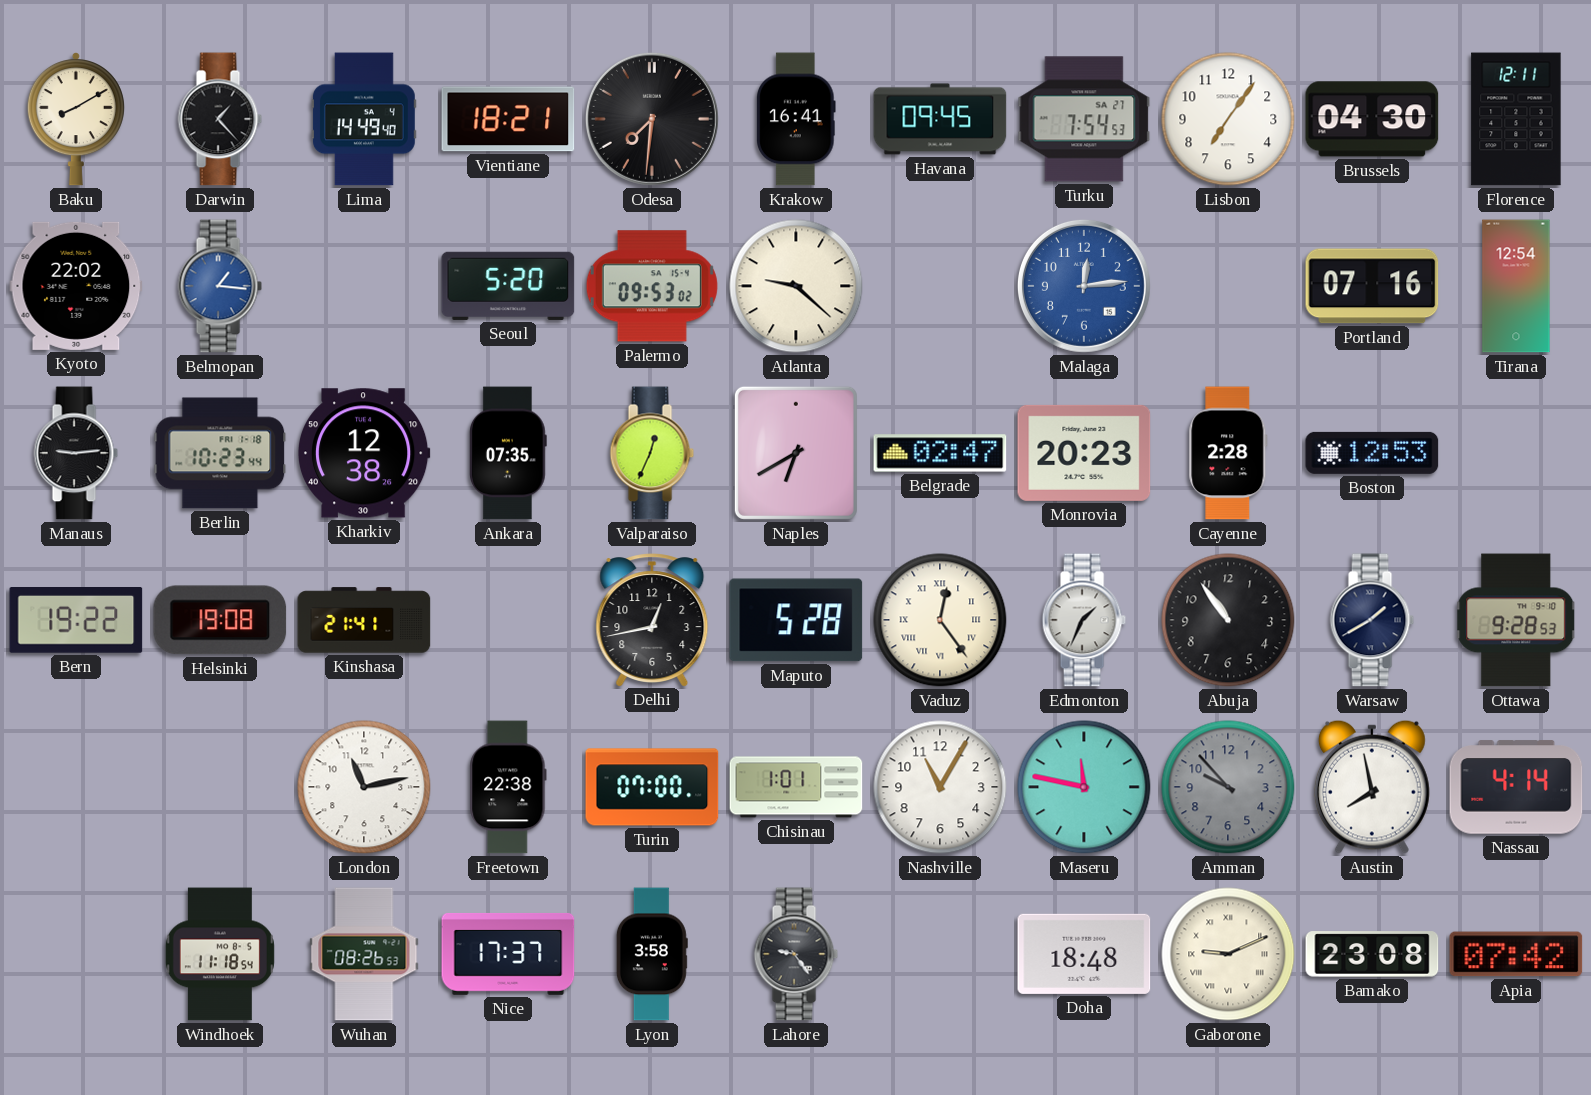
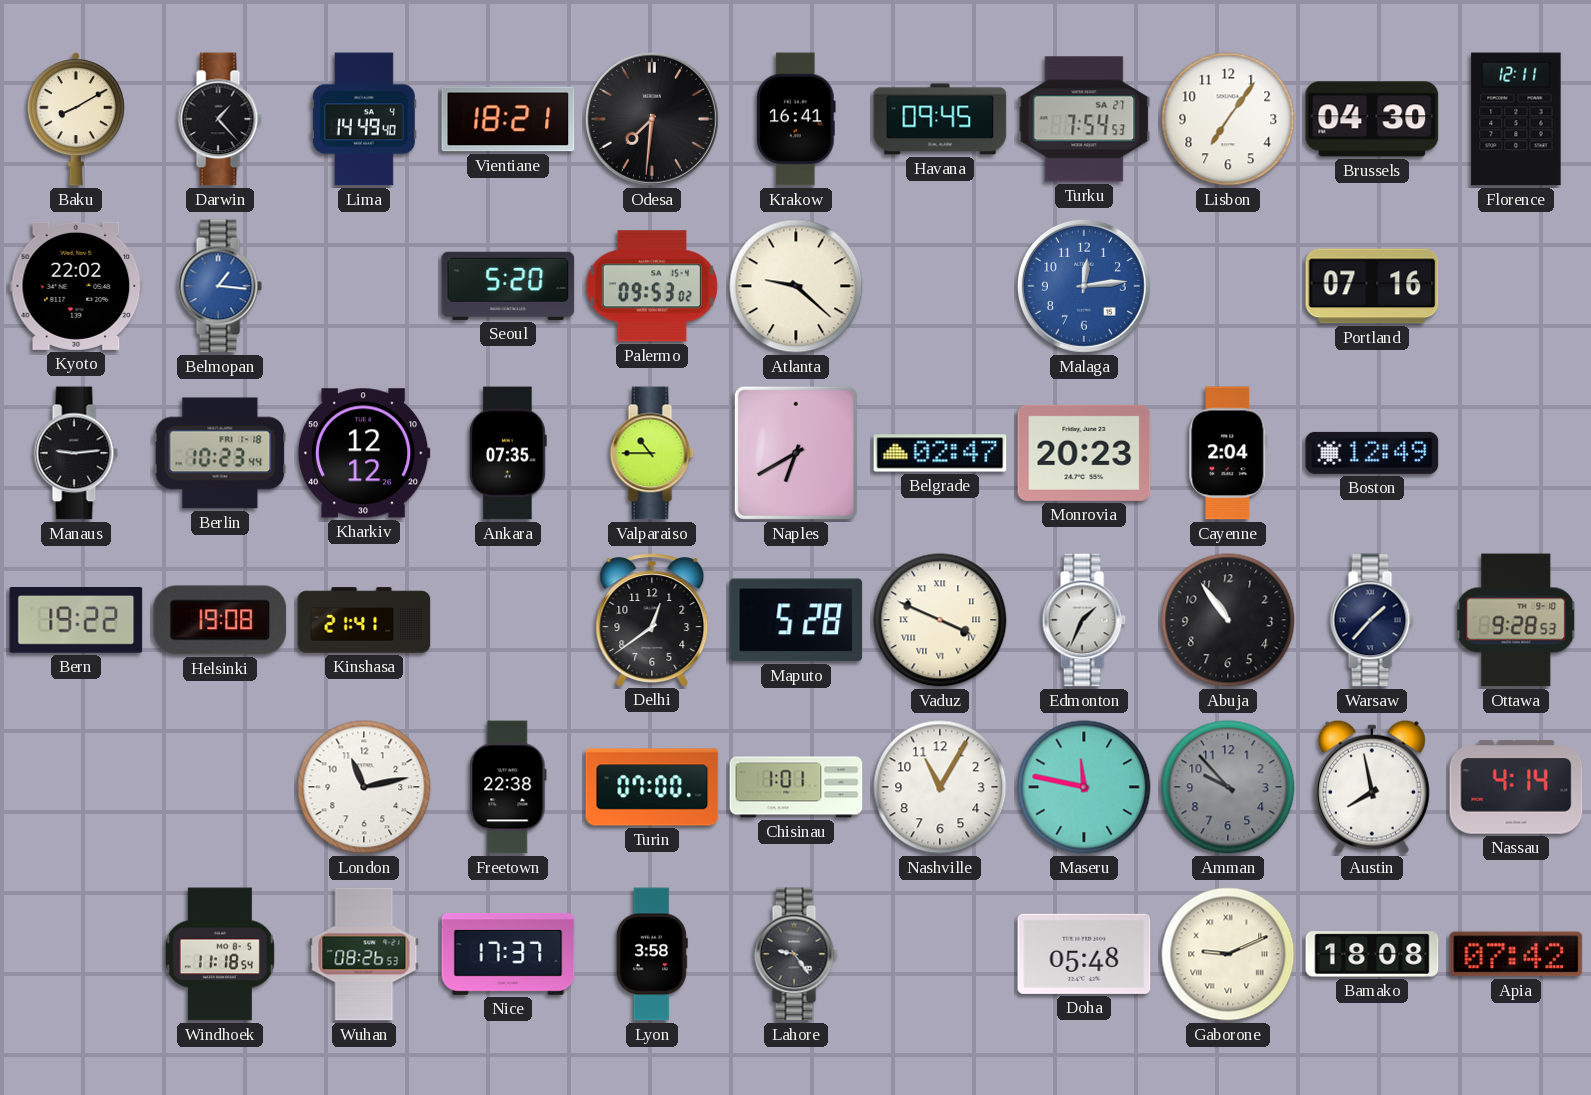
Tirana: 12:54 -> none (1516, 286)
Kharkiv: 12:38 -> 12:12 (364, 453)
Valparaiso: 12:34 -> 10:45 (652, 453)
Cayenne: 2:28 -> 2:04 (1228, 453)
Boston: 12:53 -> 12:49 (1372, 453)
Delhi: 12:43 -> 12:39 (652, 620)
Vaduz: 12:24 -> 3:49 (940, 620)
Warsaw: 1:40 -> 1:37 (1372, 620)
Doha: 18:48 -> 05:48 (1084, 954)
Bamako: 23:08 -> 18:08 (1372, 954)
